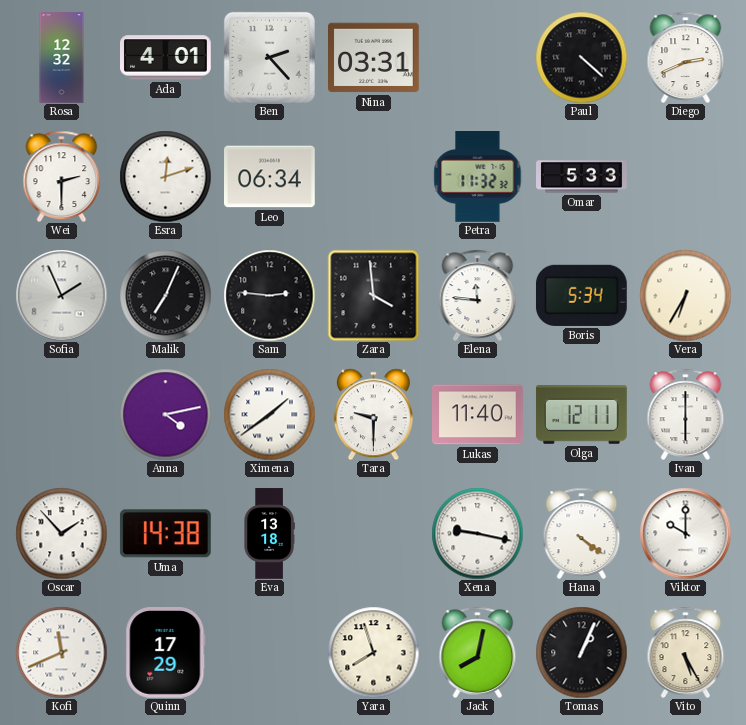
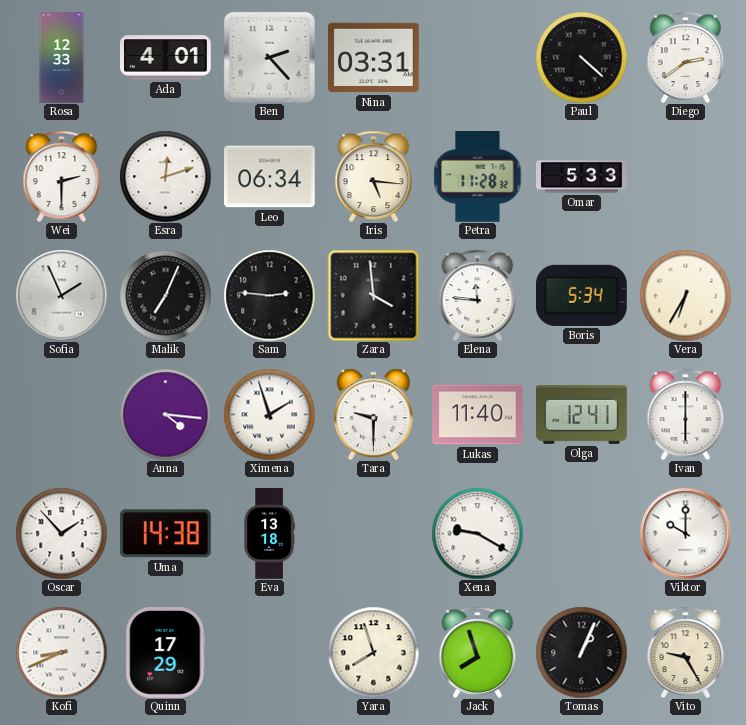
Rosa: 12:32 -> 12:33 (62, 58)
Diego: 2:41 -> 2:39 (686, 57)
Iris: none -> 5:16 (374, 176)
Petra: 11:32 -> 11:28 (478, 177)
Anna: 4:13 -> 4:16 (165, 414)
Ximena: 1:39 -> 1:57 (269, 414)
Olga: 12:11 -> 12:41 (581, 414)
Xena: 9:17 -> 9:20 (477, 533)
Hana: 4:21 -> none (582, 533)
Kofi: 11:41 -> 8:41 (61, 652)
Jack: 8:02 -> 7:57 (478, 652)
Vito: 5:25 -> 9:25 (686, 652)
